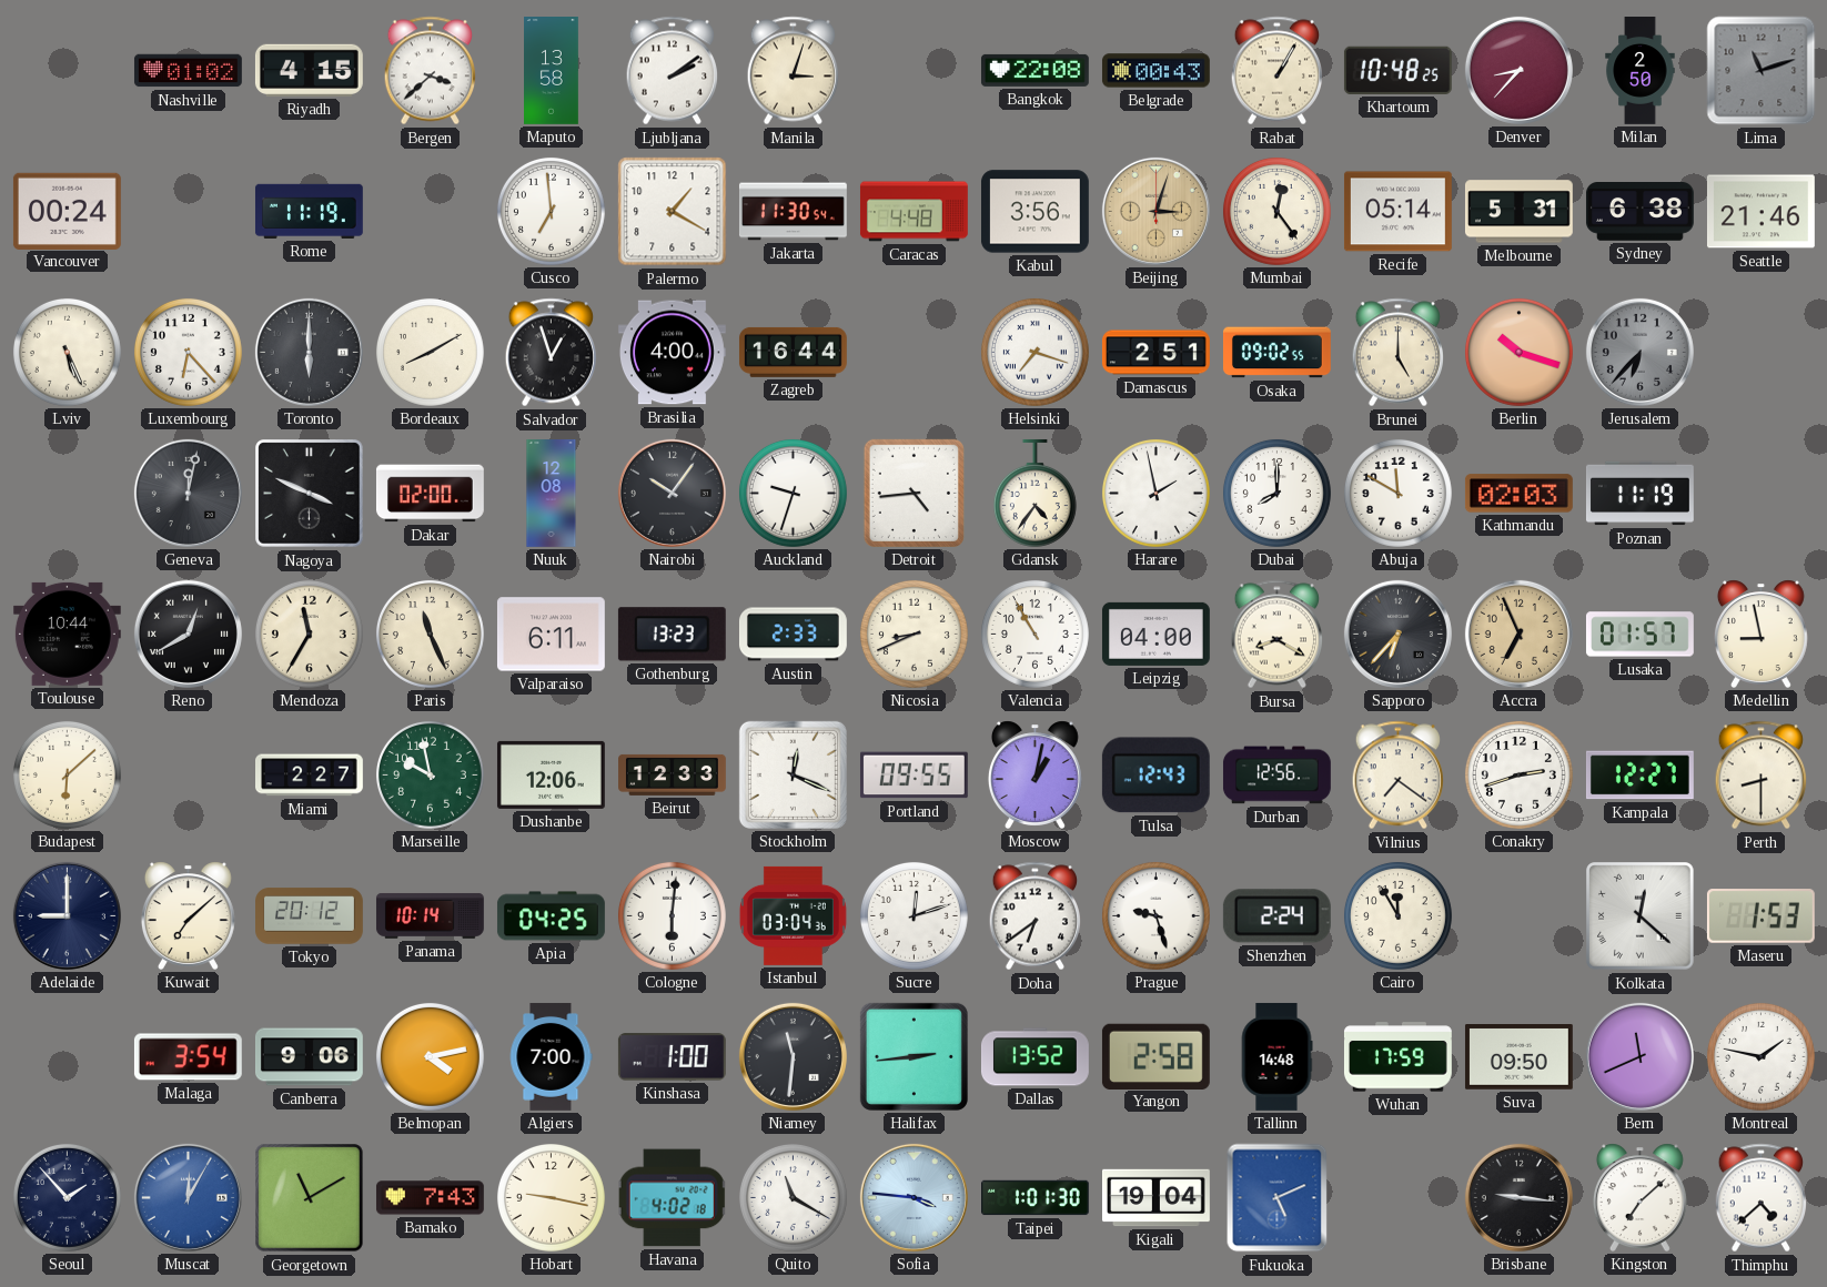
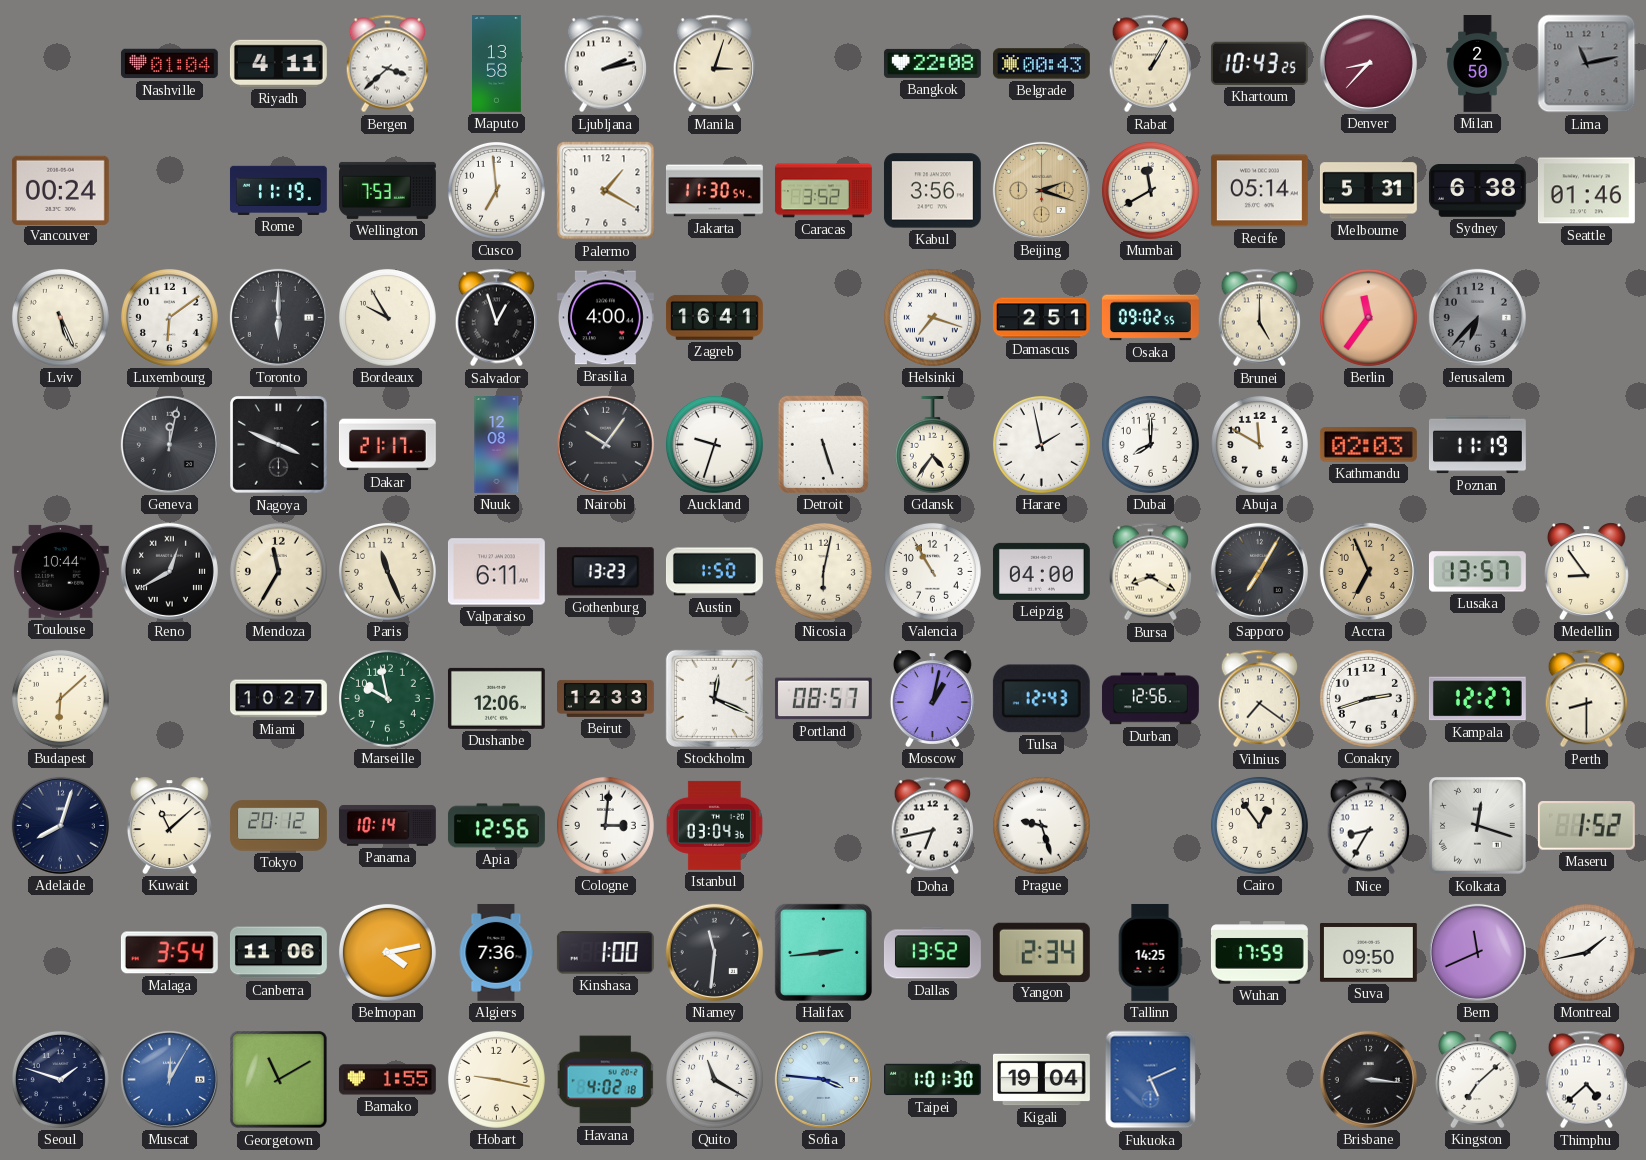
Nashville: 01:02 -> 01:04 (169, 64)
Riyadh: 4:15 -> 4:11 (278, 63)
Ljubljana: 2:09 -> 2:13 (605, 64)
Khartoum: 10:48 -> 10:43 (1259, 63)
Lima: 11:12 -> 11:13 (1587, 64)
Wellington: none -> 7:53 (387, 190)
Caracas: 4:48 -> 3:52 (823, 191)
Beijing: 3:03 -> 2:18 (1041, 190)
Mumbai: 12:24 -> 11:40 (1150, 190)
Seattle: 21:46 -> 01:46 (1586, 191)
Luxembourg: 6:23 -> 6:09 (169, 317)
Bordeaux: 8:10 -> 9:55 (387, 317)
Zagreb: 16:44 -> 16:41 (714, 317)
Berlin: 10:18 -> 11:36 (1368, 317)
Dakar: 02:00 -> 21:17 (387, 445)
Detroit: 4:44 -> 5:27 (823, 444)
Austin: 2:33 -> 1:50 (714, 572)
Nicosia: 8:41 -> 6:02 (823, 571)
Sapporo: 6:37 -> 7:05 (1259, 571)
Lusaka: 01:57 -> 13:57 (1477, 572)
Medellin: 8:58 -> 8:54 (1586, 571)
Miami: 2:27 -> 10:27 (279, 699)
Portland: 09:55 -> 08:57 (823, 699)
Adelaide: 9:00 -> 8:03 (60, 825)
Kuwait: 7:08 -> 11:08 (169, 825)
Apia: 04:25 -> 12:56 (496, 826)
Cologne: 6:01 -> 3:01 (605, 825)
Sucre: 12:12 -> none (913, 915)
Doha: 6:39 -> 6:43 (932, 826)
Shenzhen: 2:24 -> none (1276, 916)
Cairo: 11:55 -> 12:54 (1259, 825)
Nice: none -> 8:35 (1368, 826)
Kolkata: 12:22 -> 12:18 (1478, 826)
Maseru: 1:53 -> 1:52 (1586, 826)
Canberra: 9:06 -> 11:06 (278, 953)
Algiers: 7:00 -> 7:36 (496, 952)
Yangon: 2:58 -> 2:34 (1041, 952)
Tallinn: 14:48 -> 14:25 (1150, 952)
Montreal: 1:47 -> 1:43 (1586, 952)
Seoul: 1:53 -> 1:48 (60, 1079)
Bamako: 7:43 -> 1:55 (387, 1080)
Brisbane: 9:16 -> 3:16 (1368, 1079)
